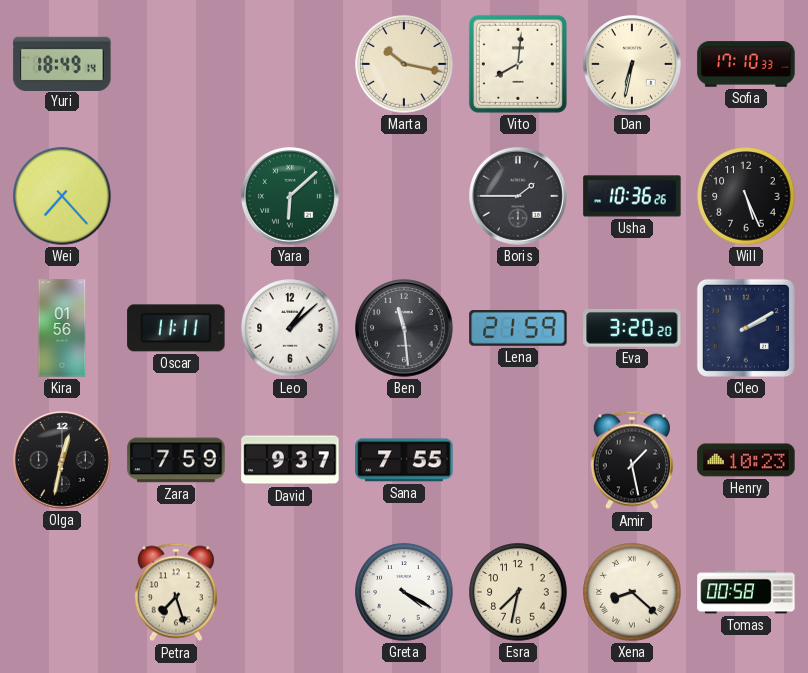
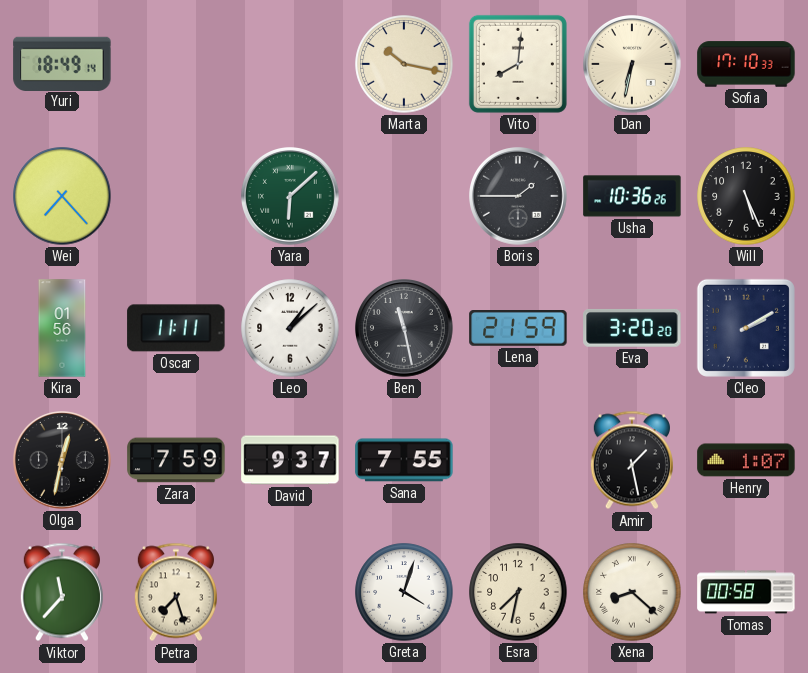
Ben: 11:29 -> 11:28 (405, 329)
Henry: 10:23 -> 1:07 (746, 460)
Viktor: none -> 11:37 (62, 592)
Greta: 4:20 -> 4:03 (404, 592)
